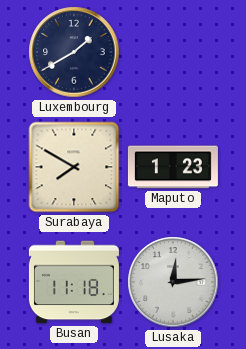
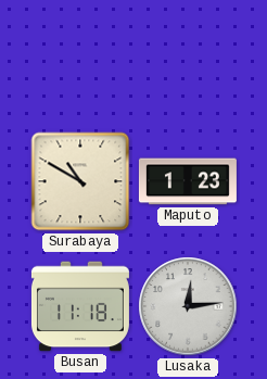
Luxembourg: 1:40 -> none (74, 52)
Surabaya: 7:50 -> 10:50 (80, 181)
